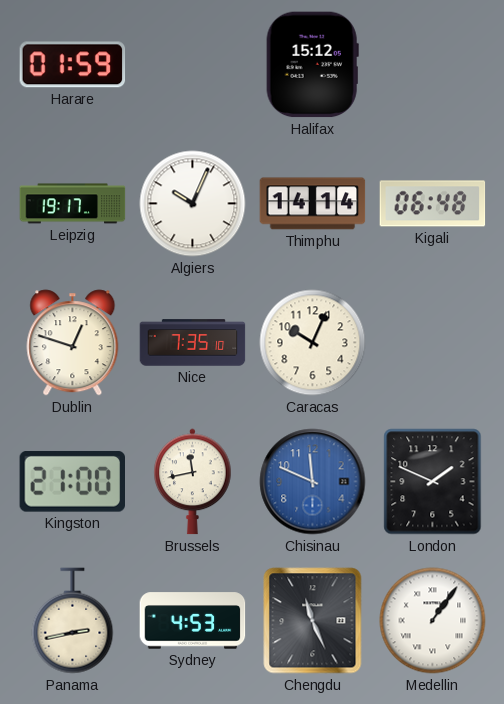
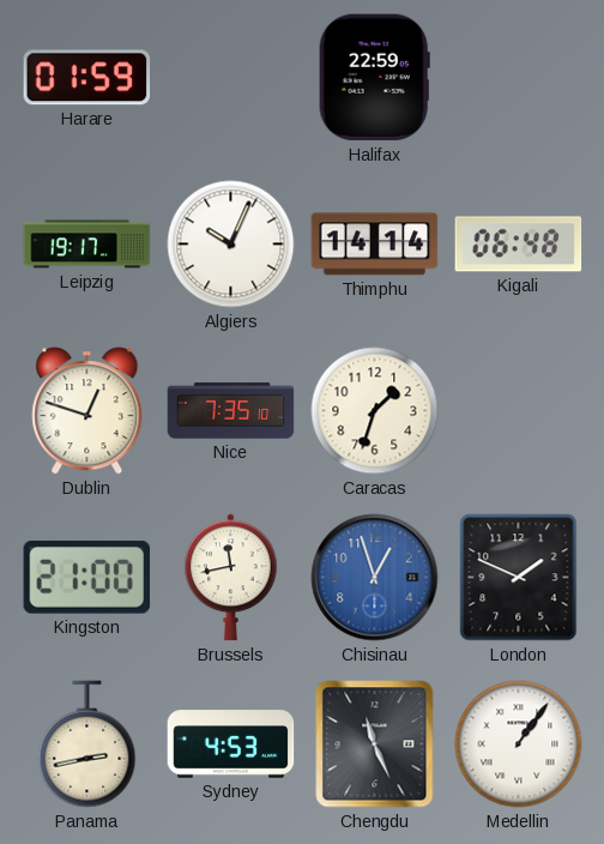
Halifax: 15:12 -> 22:59 (374, 78)
Caracas: 10:04 -> 1:33 (375, 411)
Chisinau: 11:49 -> 12:57 (375, 578)
